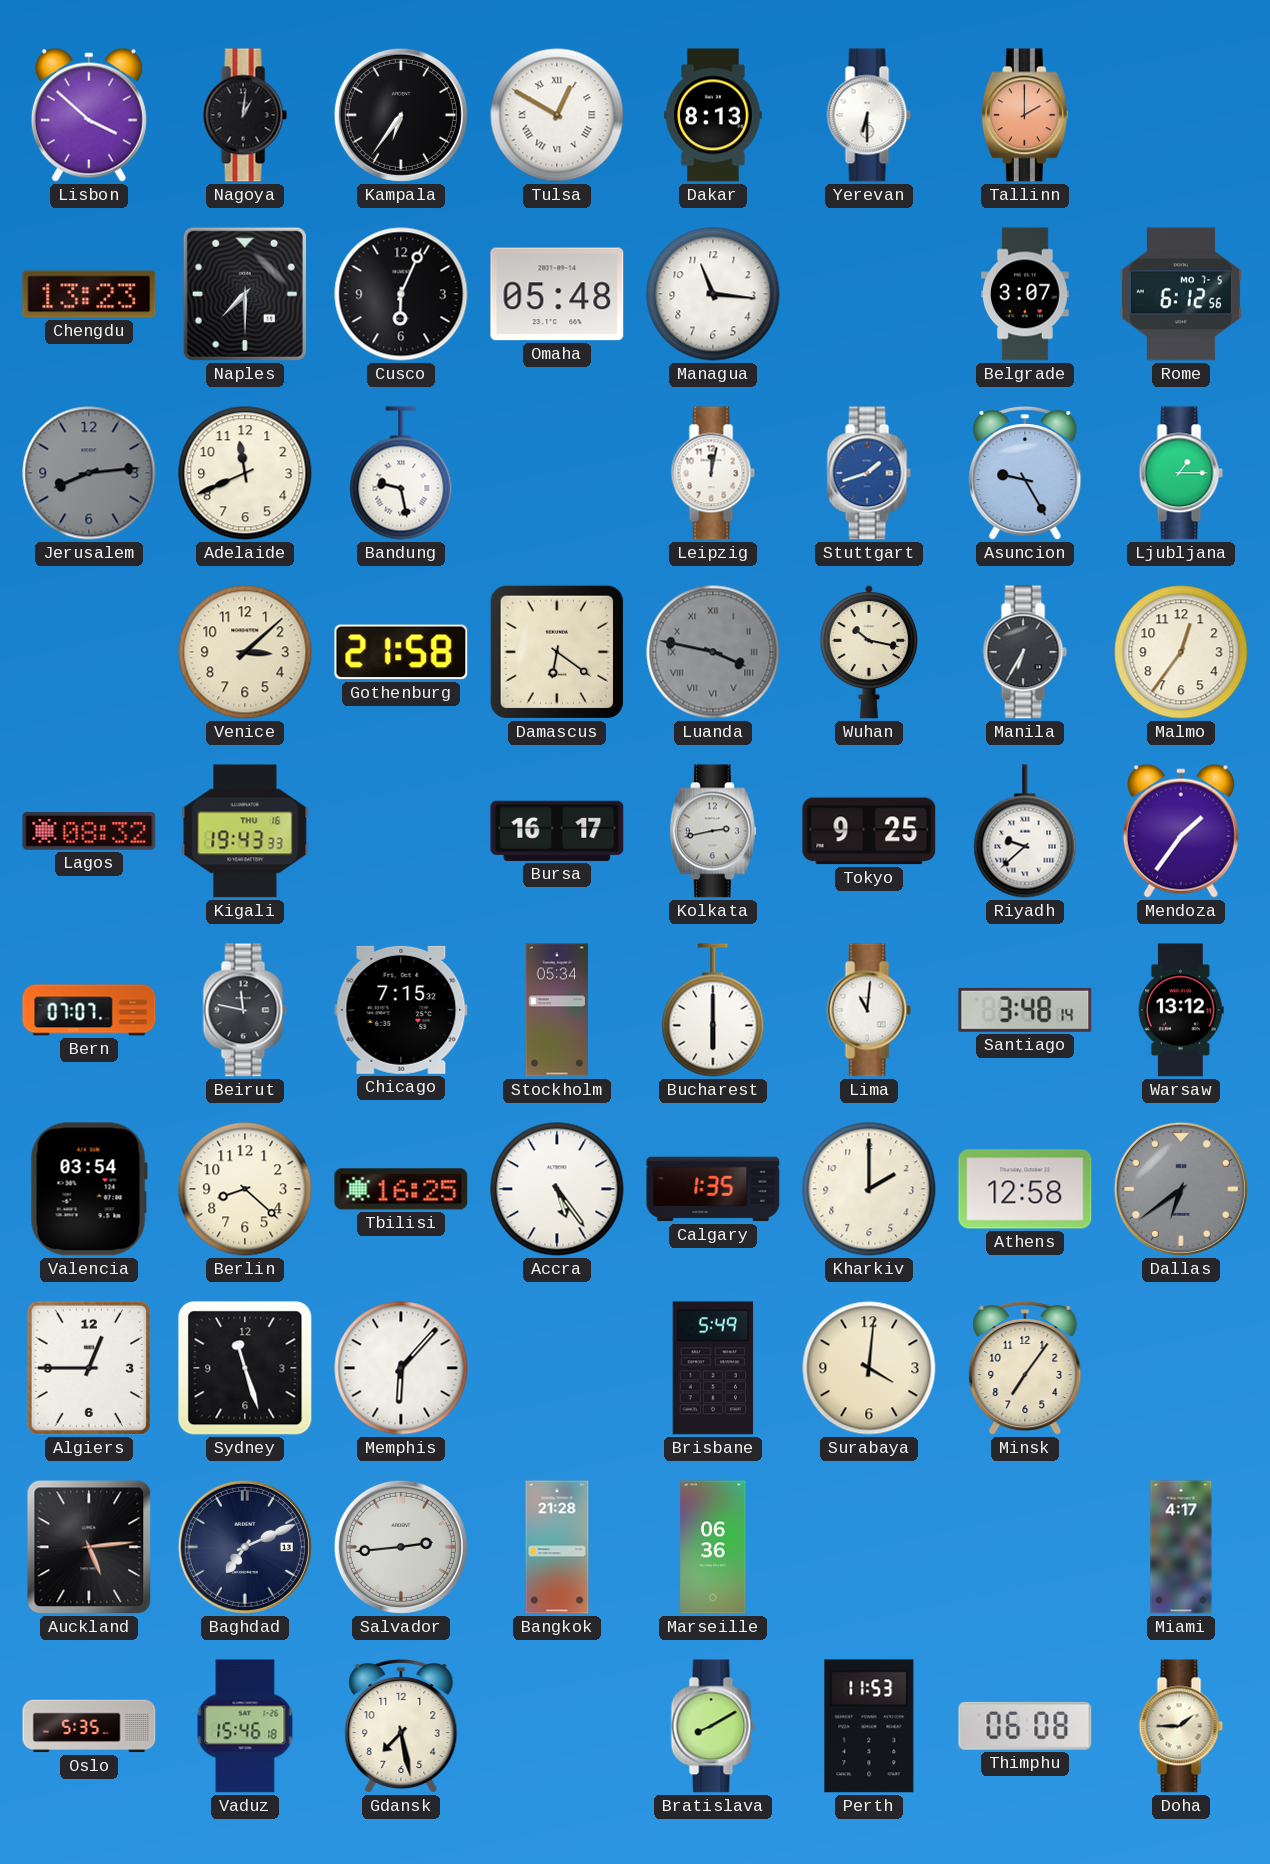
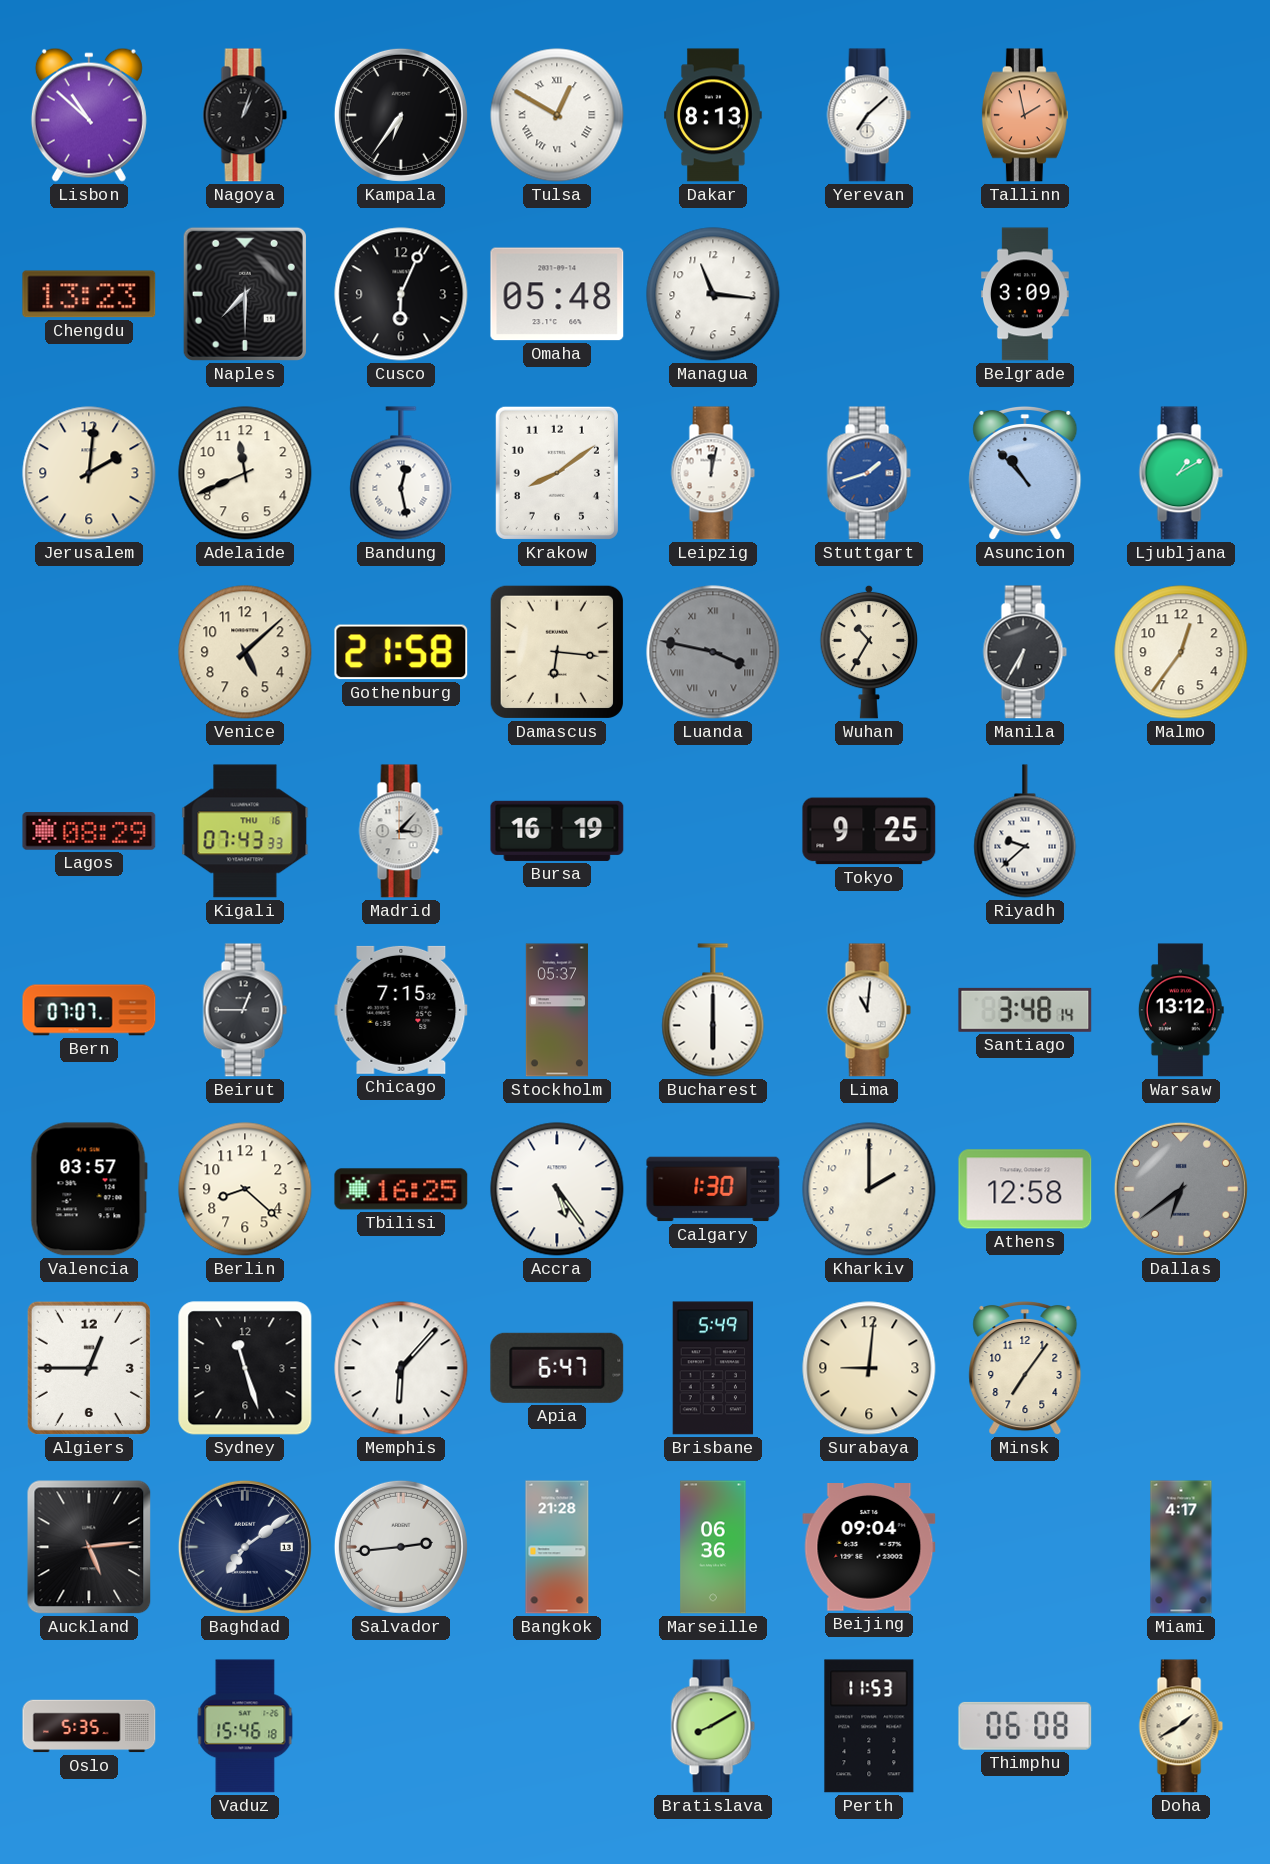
Lisbon: 3:52 -> 10:52 (89, 115)
Nagoya: 1:01 -> 1:03 (245, 115)
Yerevan: 6:30 -> 7:08 (869, 115)
Tallinn: 2:00 -> 1:58 (1025, 115)
Belgrade: 3:07 -> 3:09 (1026, 294)
Rome: 6:12 -> none (1181, 294)
Jerusalem: 8:14 -> 2:01 (89, 473)
Jerusalem dial: grey -> cream (89, 473)
Bandung: 9:28 -> 12:28 (401, 473)
Krakow: none -> 8:09 (557, 473)
Asuncion: 9:25 -> 10:53 (1025, 473)
Ljubljana: 1:15 -> 1:10 (1181, 473)
Venice: 3:08 -> 5:08 (245, 652)
Damascus: 6:21 -> 6:16 (557, 652)
Wuhan: 10:17 -> 10:35 (868, 652)
Lagos: 08:32 -> 08:29 (89, 831)
Kigali: 19:43 -> 07:43 (245, 831)
Madrid: none -> 3:07 (401, 831)
Bursa: 16:17 -> 16:19 (557, 831)
Kolkata: 2:43 -> none (713, 831)
Mendoza: 1:36 -> none (1181, 831)
Beirut: 11:47 -> 12:45 (245, 1010)
Stockholm: 05:34 -> 05:37 (557, 1010)
Valencia: 03:54 -> 03:57 (89, 1189)
Calgary: 1:35 -> 1:30 (713, 1189)
Apia: none -> 6:47 (557, 1368)
Surabaya: 4:01 -> 9:01 (869, 1368)
Baghdad: 7:11 -> 7:09 (245, 1547)
Beijing: none -> 09:04 (869, 1548)
Gdansk: 7:28 -> none (401, 1726)
Doha: 1:45 -> 1:40 (1181, 1726)
